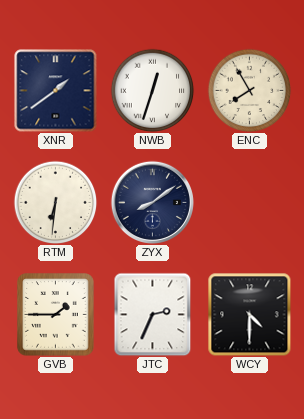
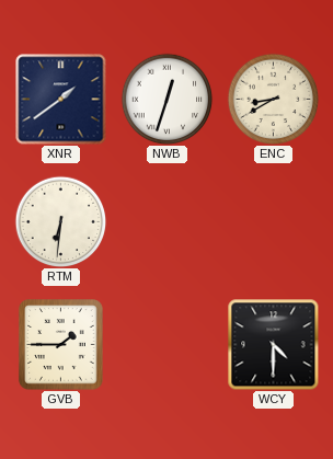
ENC: 7:55 -> 8:40 (273, 99)
ZYX: 8:09 -> none (152, 202)
JTC: 2:34 -> none (153, 314)
